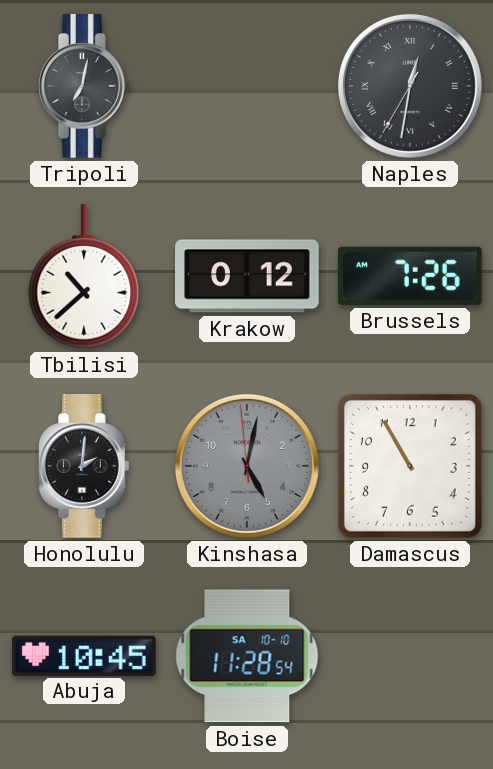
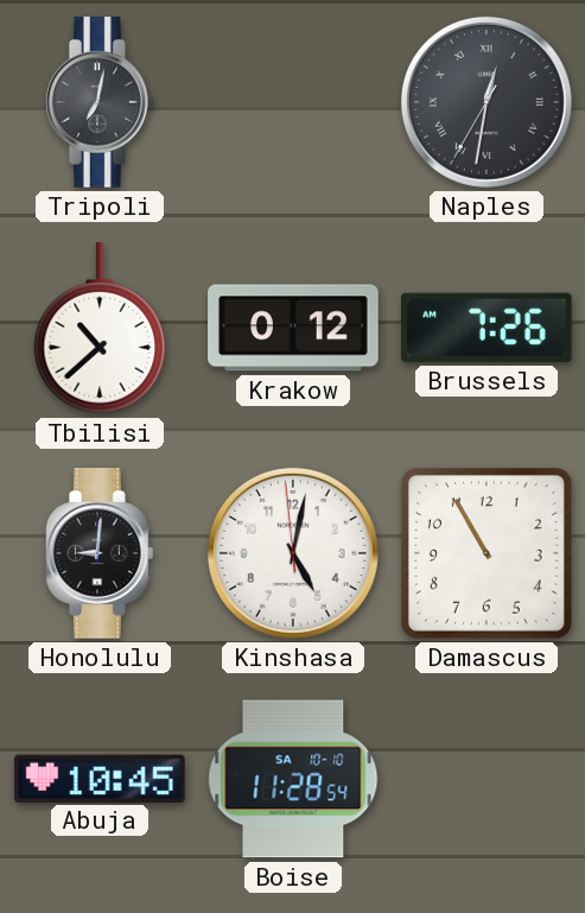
Honolulu: 2:01 -> 9:01 (101, 553)
Kinshasa dial: grey -> white (293, 553)
